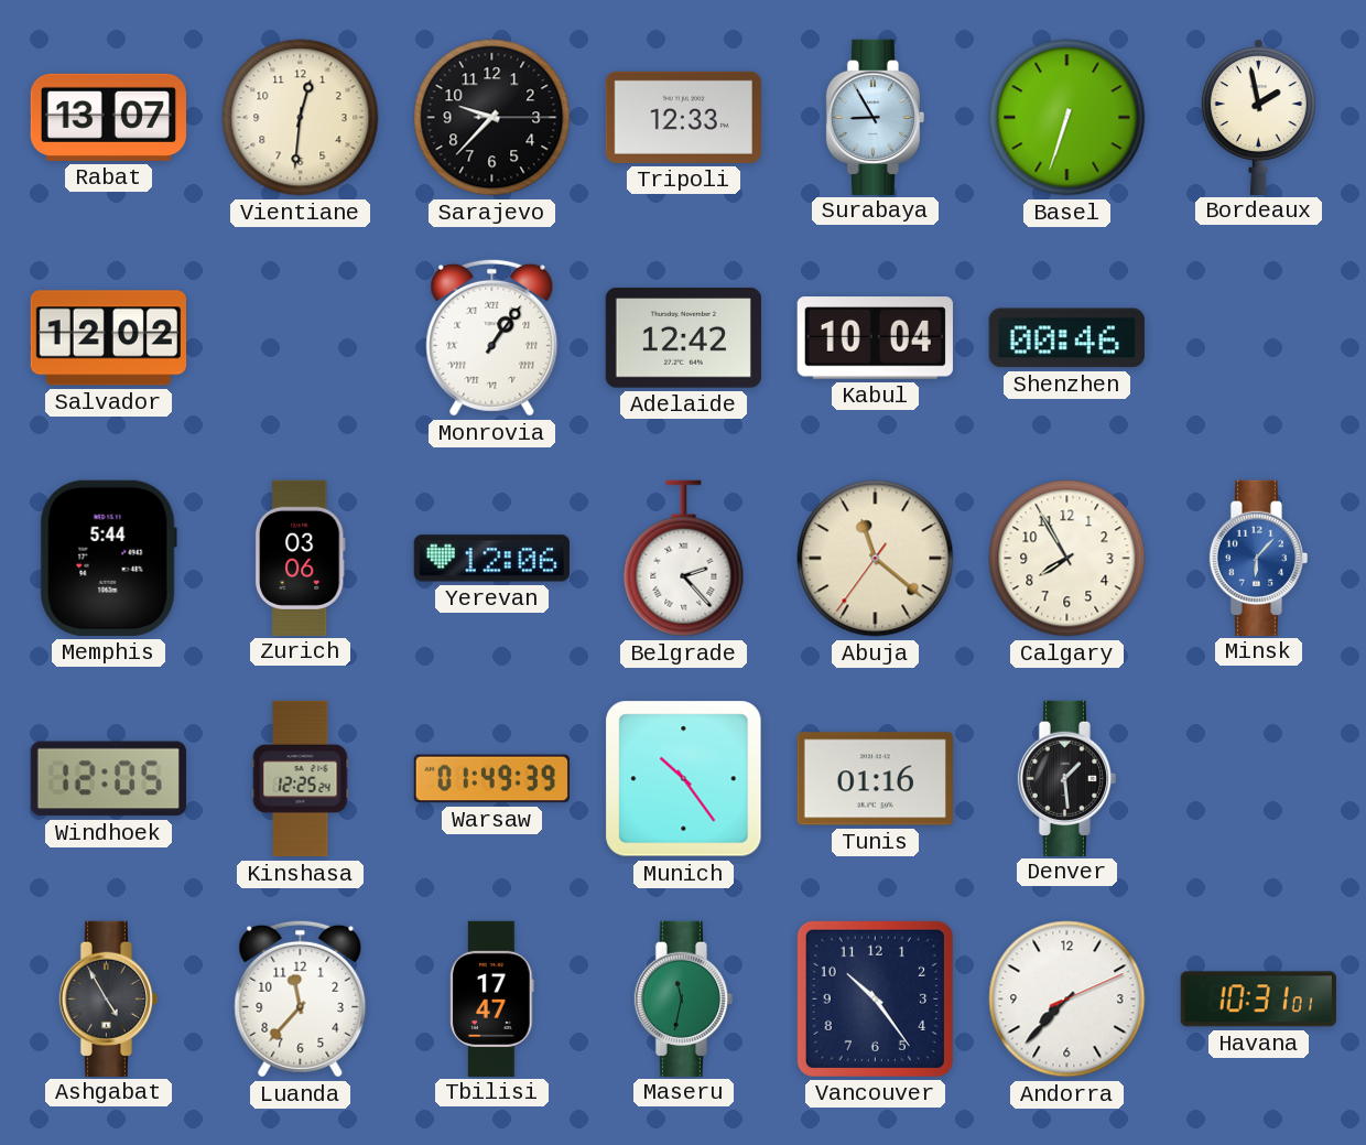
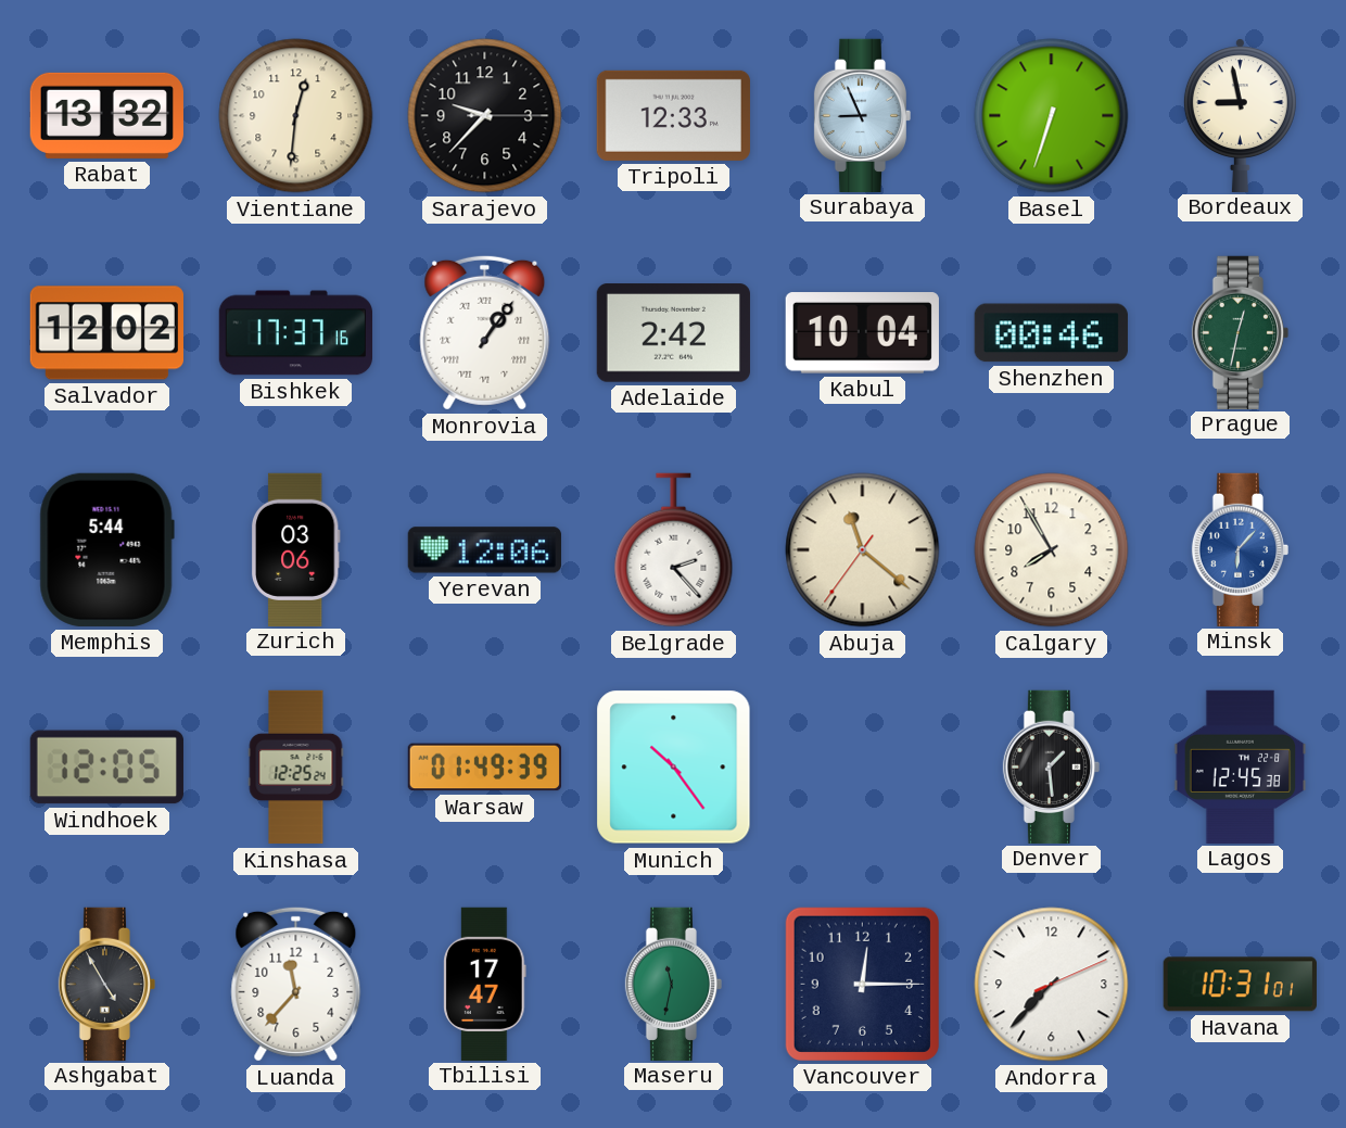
Rabat: 13:07 -> 13:32 (106, 115)
Surabaya: 8:55 -> 8:56 (863, 115)
Bordeaux: 1:58 -> 8:58 (1240, 115)
Bishkek: none -> 17:37 (295, 333)
Adelaide: 12:42 -> 2:42 (673, 333)
Prague: none -> 12:32 (1241, 332)
Tunis: 01:16 -> none (875, 779)
Lagos: none -> 12:45 (1241, 766)
Vancouver: 10:24 -> 12:15 (862, 984)
